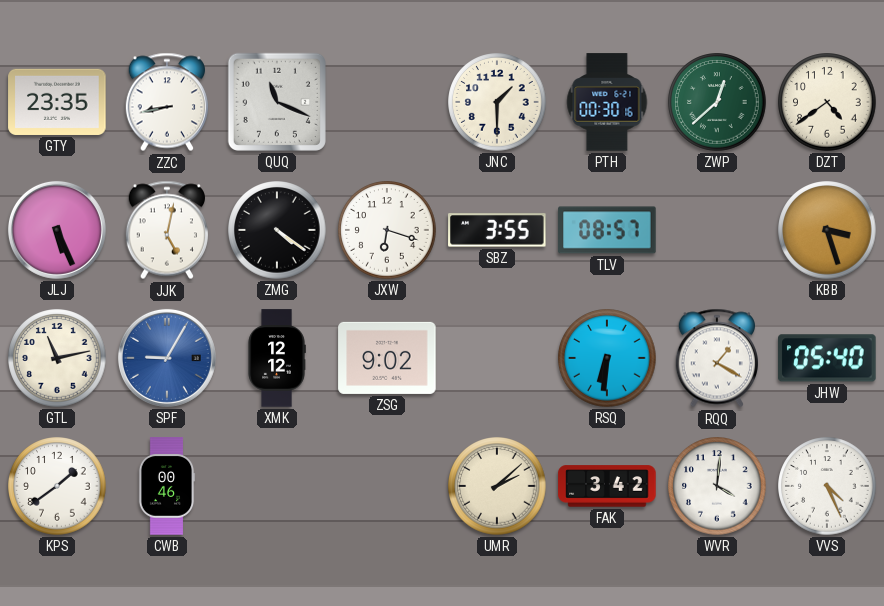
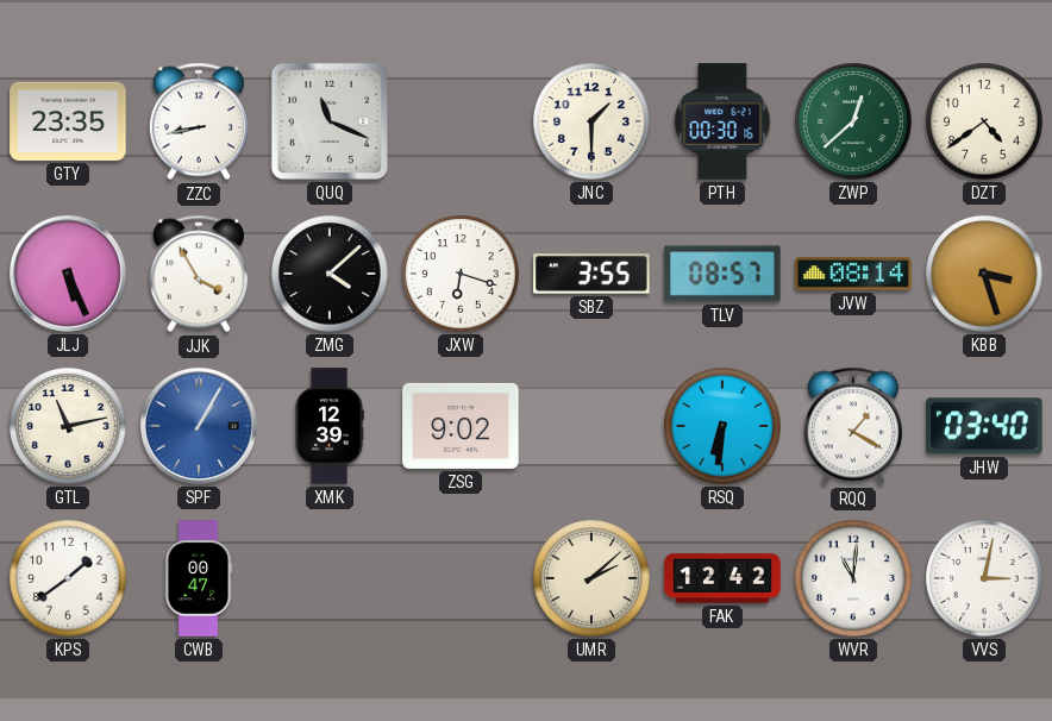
JJK: 5:02 -> 3:55 (198, 274)
ZMG: 4:21 -> 4:08 (330, 274)
JVW: none -> 08:14 (853, 274)
SPF: 9:05 -> 1:05 (199, 426)
XMK: 12:12 -> 12:39 (330, 426)
JHW: 05:40 -> 03:40 (984, 426)
CWB: 00:46 -> 00:47 (199, 578)
FAK: 3:42 -> 12:42 (722, 578)
WVR: 4:01 -> 11:01 (853, 578)
VVS: 4:26 -> 3:02 (984, 578)
